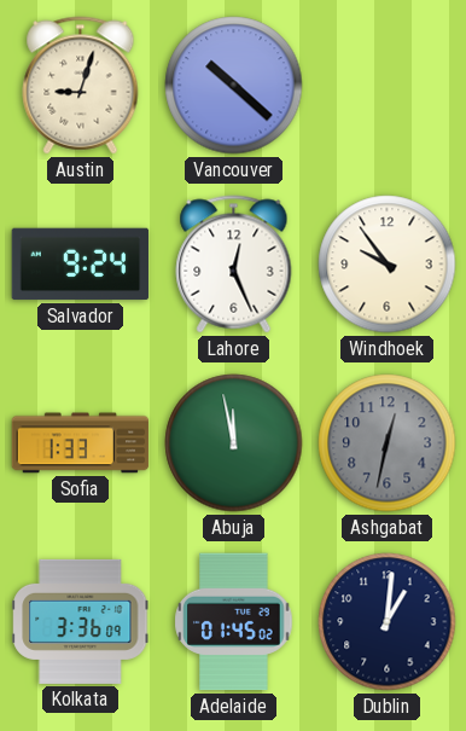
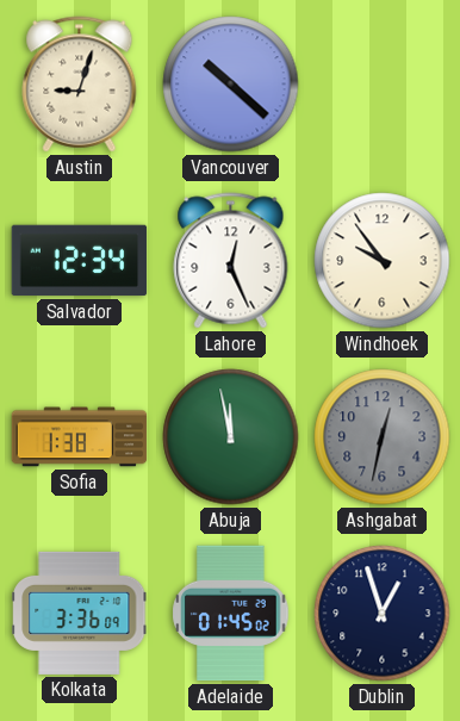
Salvador: 9:24 -> 12:34 (80, 261)
Sofia: 1:33 -> 1:38 (80, 437)
Dublin: 1:01 -> 12:57 (383, 614)
